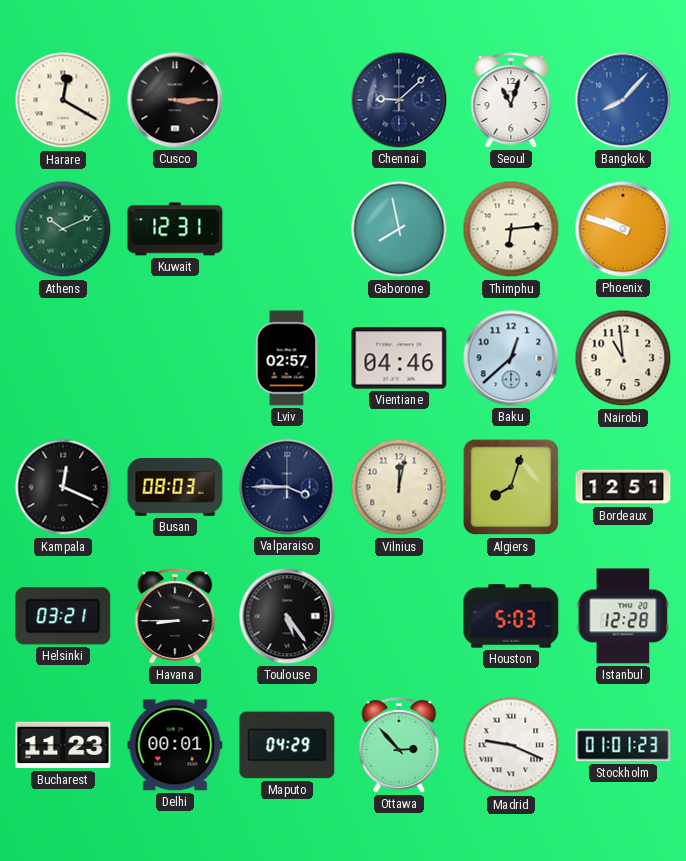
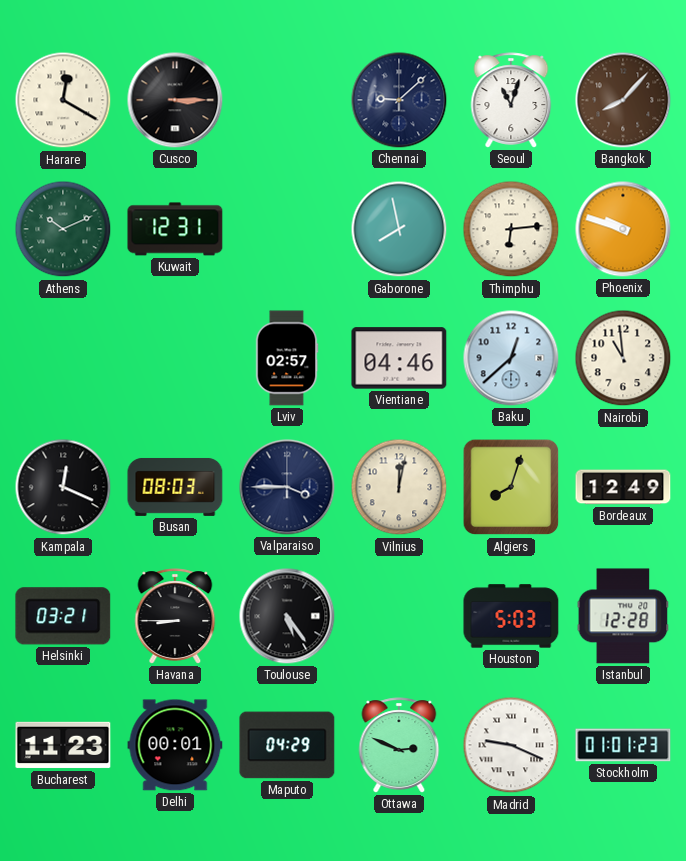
Bangkok dial: blue -> brown (623, 100)
Bordeaux: 12:51 -> 12:49 (623, 487)
Ottawa: 2:53 -> 2:49 (399, 745)
